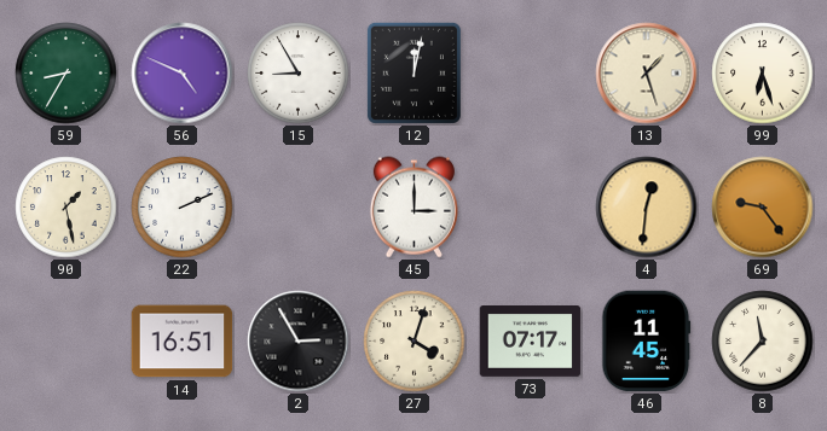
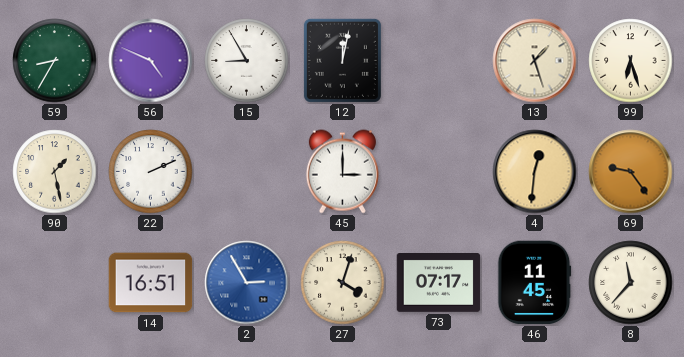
2 dial: black -> blue (247, 283)
